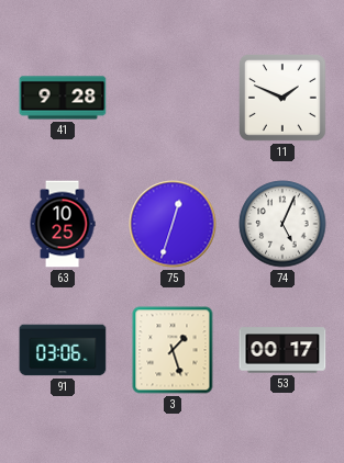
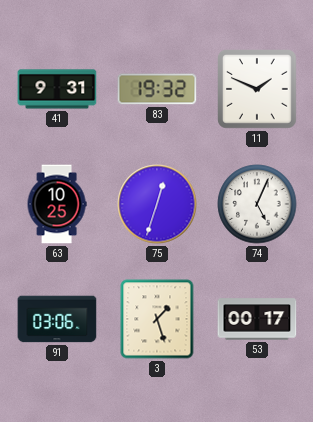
41: 9:28 -> 9:31 (57, 89)
83: none -> 19:32 (157, 89)
